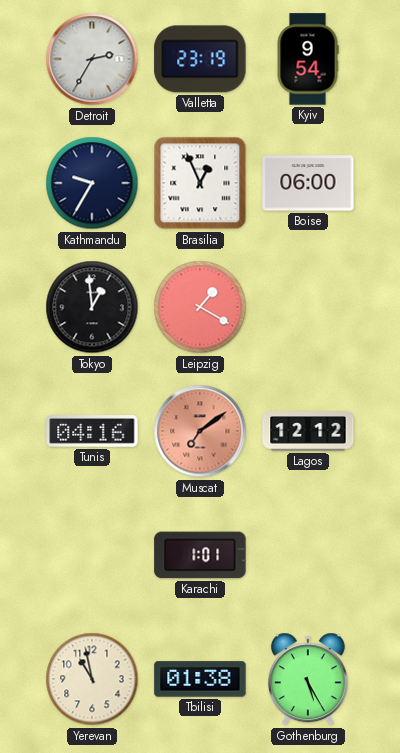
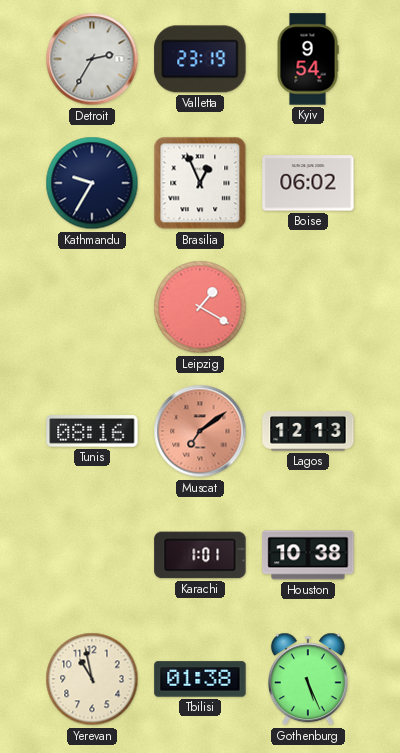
Boise: 06:00 -> 06:02 (308, 183)
Tokyo: 12:59 -> none (92, 307)
Tunis: 04:16 -> 08:16 (92, 431)
Lagos: 12:12 -> 12:13 (308, 431)
Houston: none -> 10:38 (308, 555)
Gothenburg: 5:25 -> 5:26 (308, 679)
